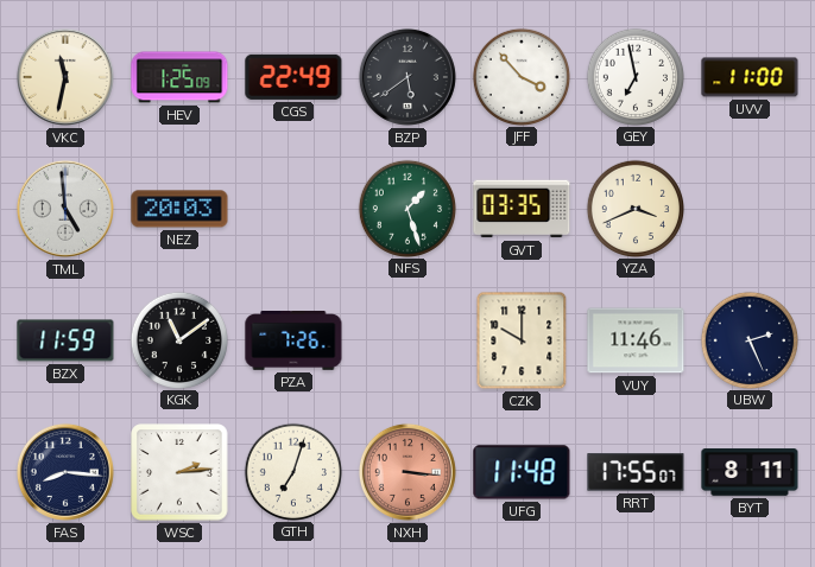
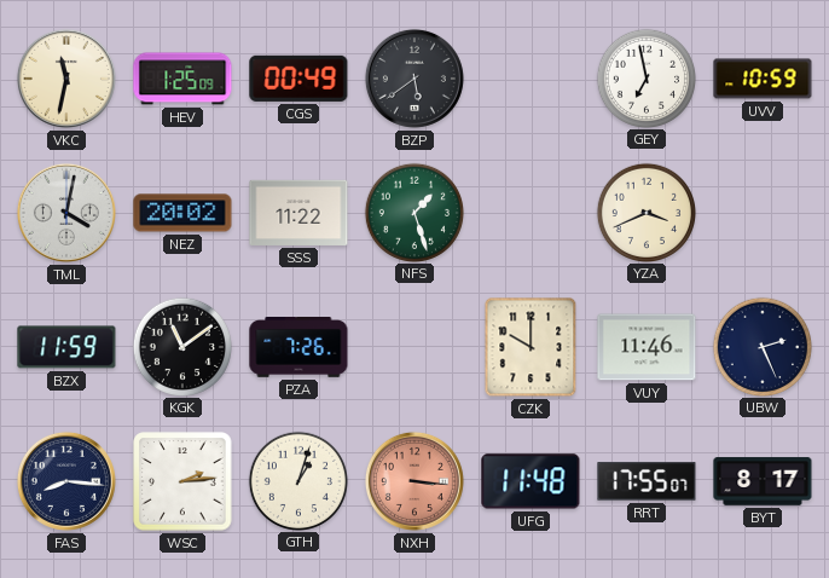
CGS: 22:49 -> 00:49 (298, 79)
JFF: 3:53 -> none (520, 76)
UVV: 11:00 -> 10:59 (763, 79)
TML: 4:59 -> 4:02 (66, 213)
NEZ: 20:03 -> 20:02 (182, 213)
SSS: none -> 11:22 (298, 213)
GVT: 03:35 -> none (522, 209)
GTH: 7:03 -> 1:03 (297, 480)
BYT: 8:11 -> 8:17 (763, 481)
